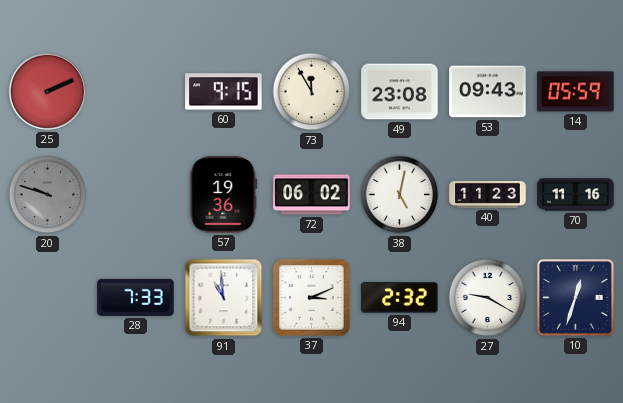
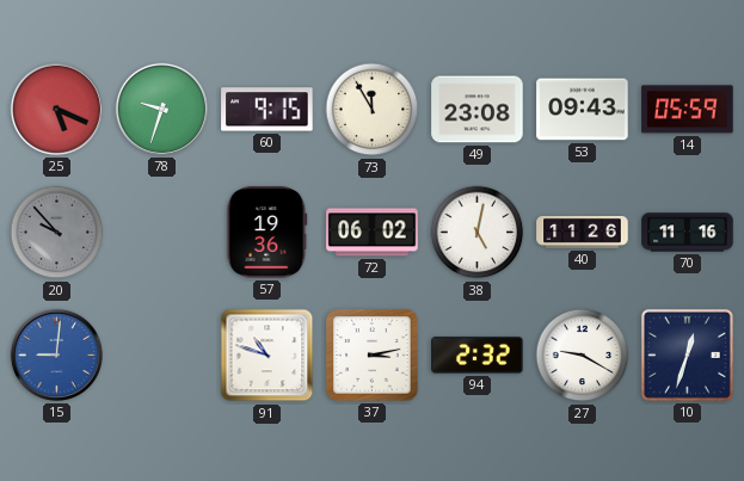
25: 2:11 -> 5:19 (56, 109)
78: none -> 9:33 (161, 109)
20: 9:48 -> 9:53 (57, 233)
40: 11:23 -> 11:26 (583, 232)
15: none -> 9:01 (56, 354)
28: 7:33 -> none (136, 297)
91: 10:59 -> 10:48 (268, 356)
37: 3:11 -> 3:13 (373, 356)
